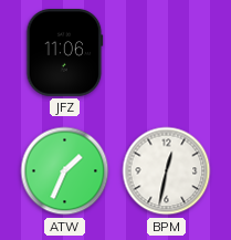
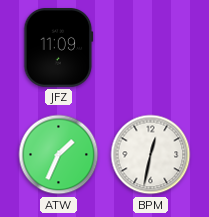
JFZ: 11:06 -> 11:09 (59, 48)
